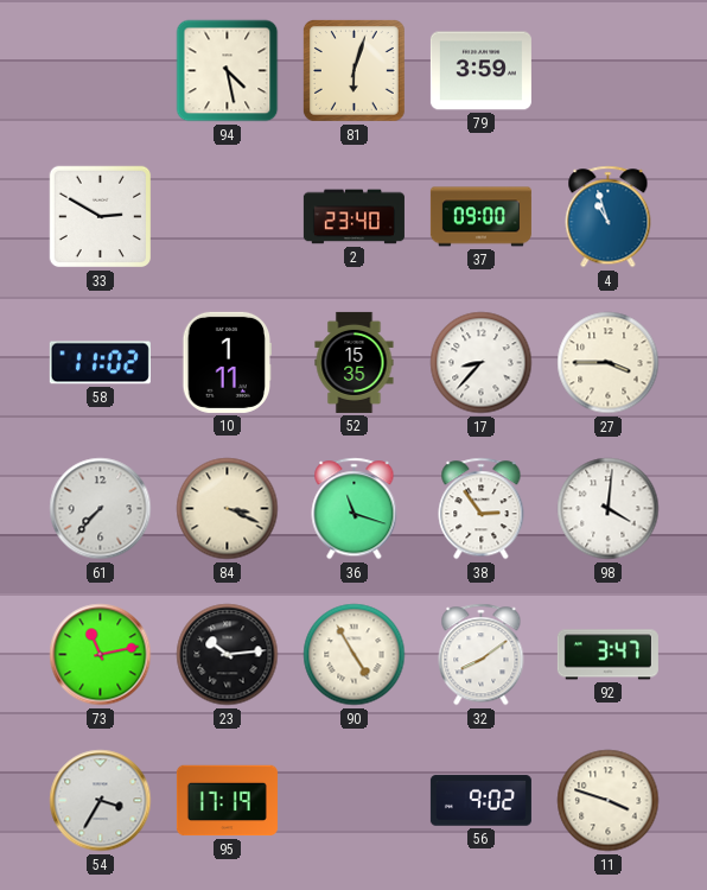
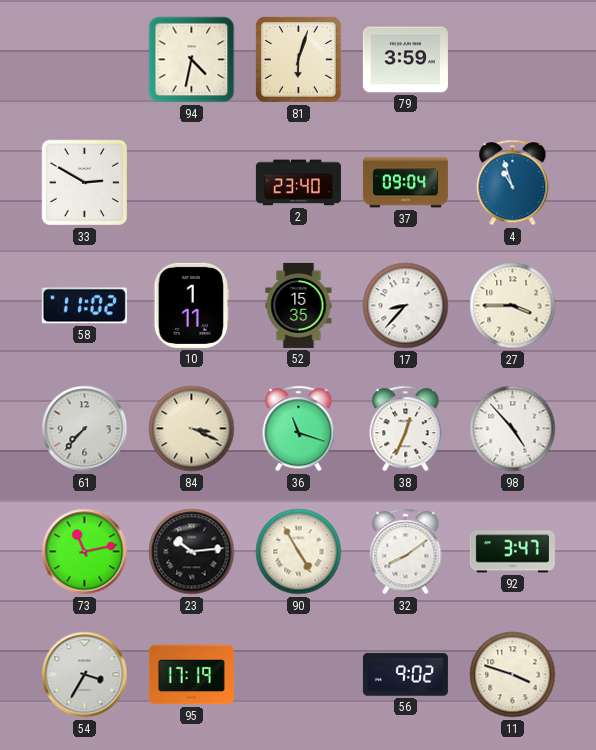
94: 4:28 -> 4:32 (192, 60)
37: 09:00 -> 09:04 (405, 183)
38: 2:54 -> 12:34 (406, 429)
98: 4:01 -> 4:53 (513, 429)
